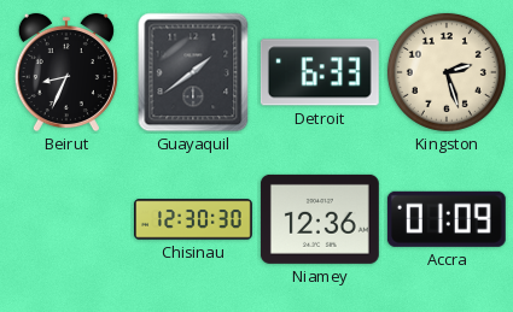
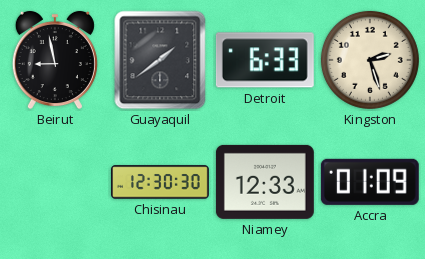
Beirut: 8:34 -> 8:58 (55, 60)
Niamey: 12:36 -> 12:33 (265, 182)
